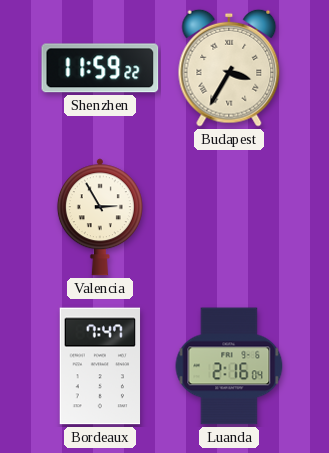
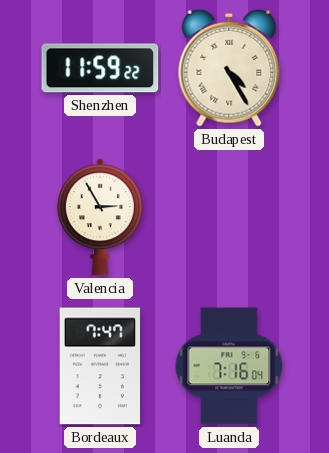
Budapest: 3:35 -> 4:25 (229, 68)
Luanda: 2:16 -> 7:16 (229, 366)
